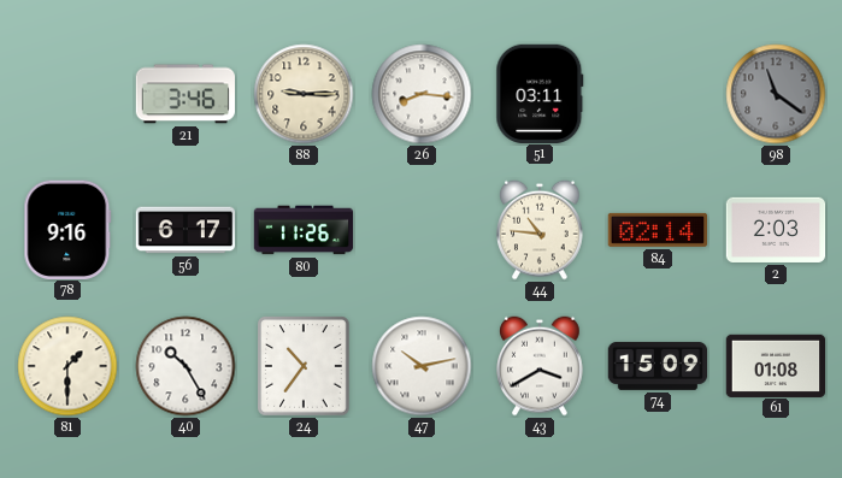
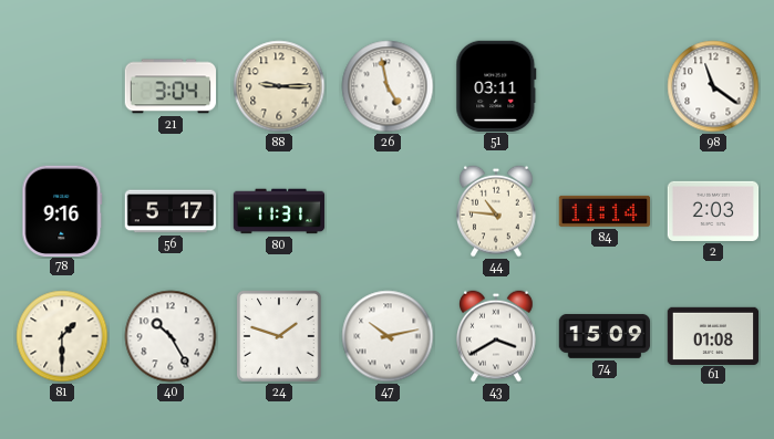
21: 3:46 -> 3:04 (169, 86)
26: 8:16 -> 4:58 (388, 86)
98 dial: grey -> white (713, 86)
56: 6:17 -> 5:17 (171, 211)
80: 11:26 -> 11:31 (279, 211)
84: 02:14 -> 11:14 (603, 211)
24: 10:36 -> 1:48 (279, 336)
